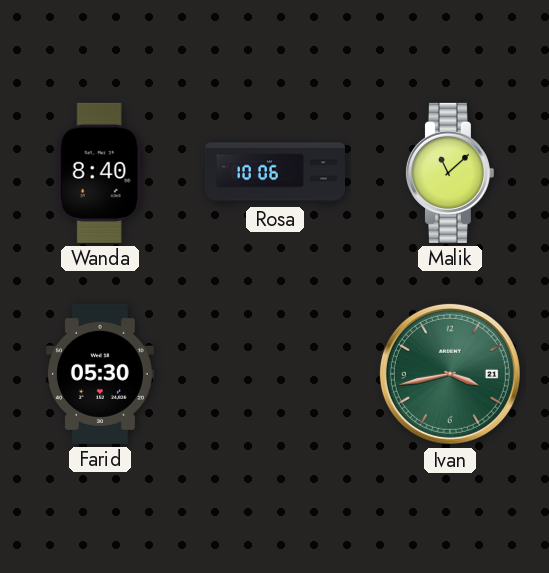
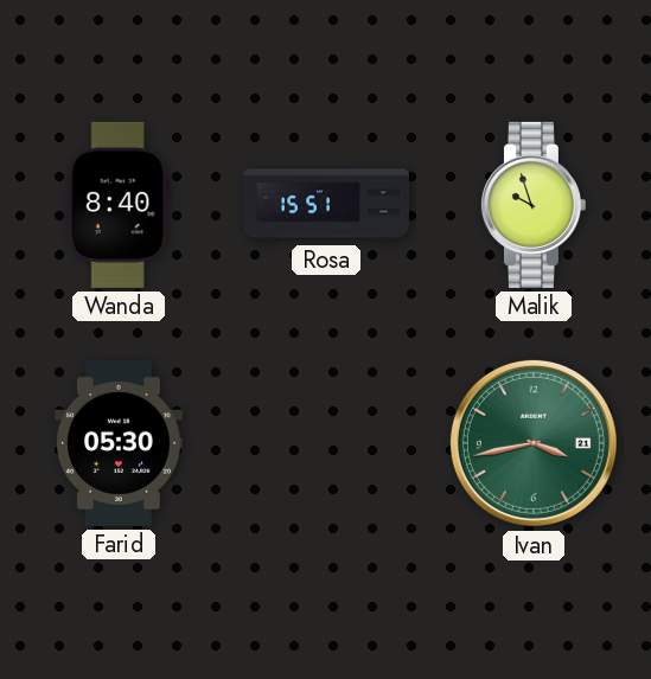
Rosa: 10:06 -> 15:51 (326, 205)
Malik: 11:08 -> 9:57 (532, 205)
